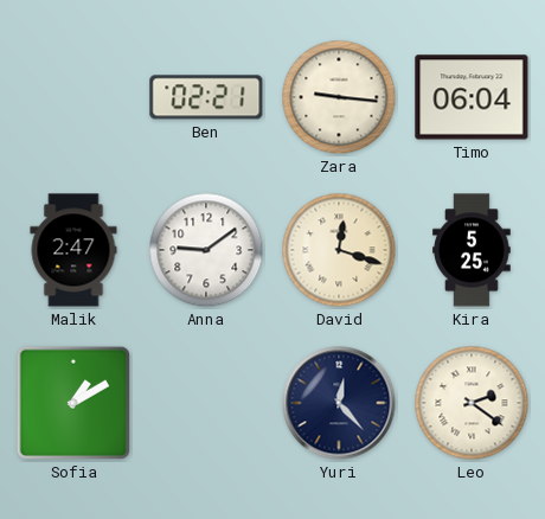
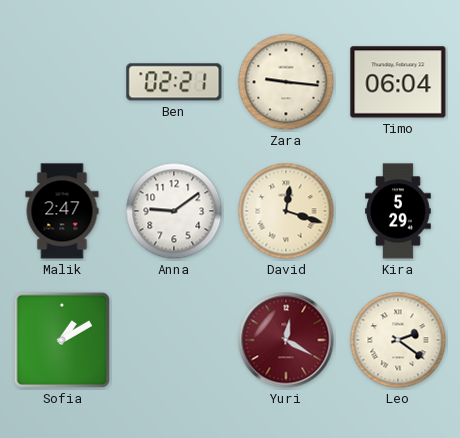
Kira: 5:25 -> 5:29 (398, 211)
Yuri: 12:23 -> 12:20 (286, 340)
Yuri dial: navy -> burgundy (286, 340)
